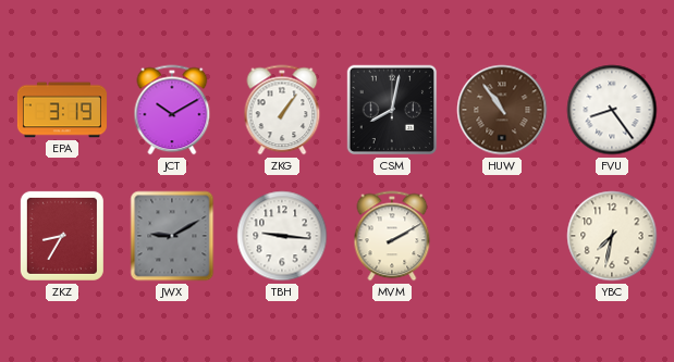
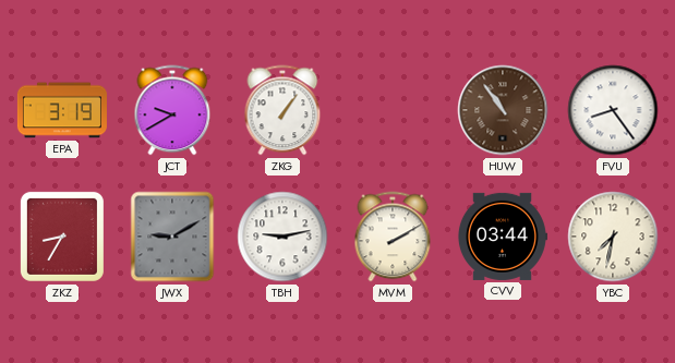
JCT: 10:10 -> 9:40 (172, 110)
CSM: 8:02 -> none (392, 110)
TBH: 9:16 -> 9:13 (282, 237)
CVV: none -> 03:44 (502, 237)
